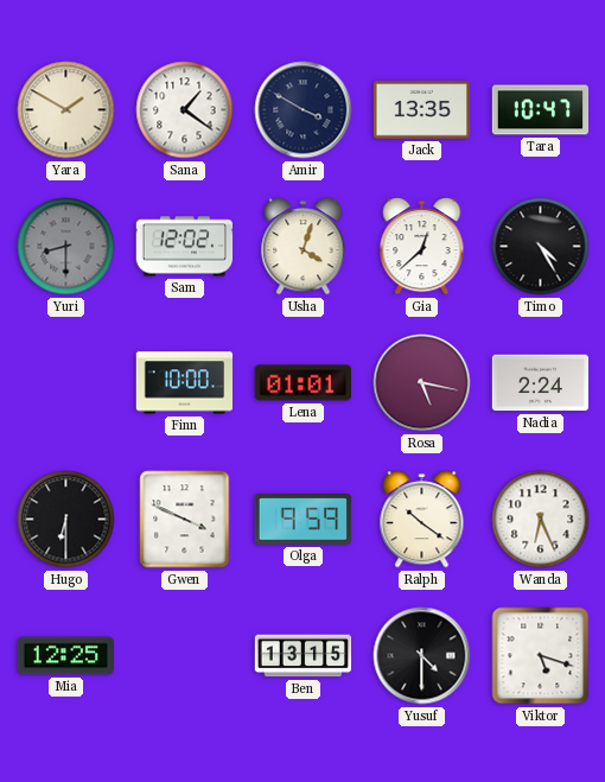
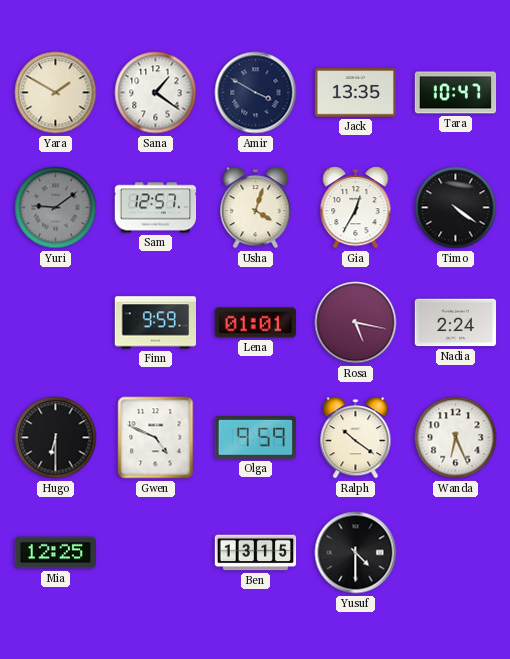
Yuri: 8:30 -> 9:09 (56, 208)
Sam: 12:02 -> 12:57 (156, 208)
Gia: 12:38 -> 12:35 (356, 208)
Timo: 4:25 -> 4:21 (456, 208)
Finn: 10:00 -> 9:59 (155, 323)
Gwen: 3:49 -> 4:49 (156, 438)
Viktor: 5:18 -> none (541, 656)
